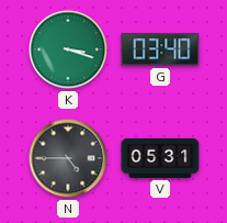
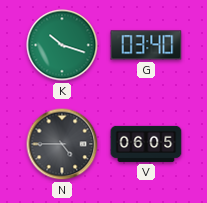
K: 3:18 -> 10:18 (62, 45)
V: 05:31 -> 06:05 (146, 144)
